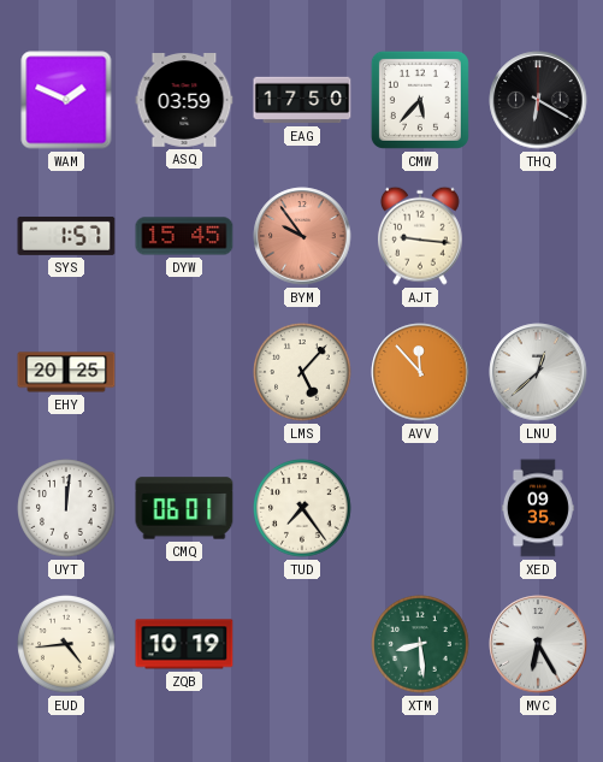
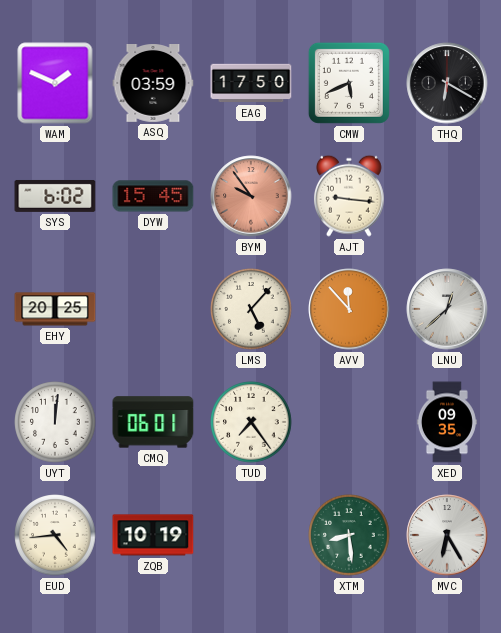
CMW: 5:37 -> 5:41 (349, 83)
SYS: 1:57 -> 6:02 (55, 196)
